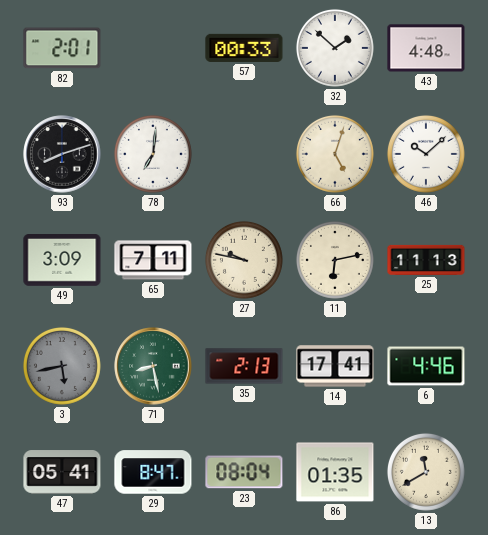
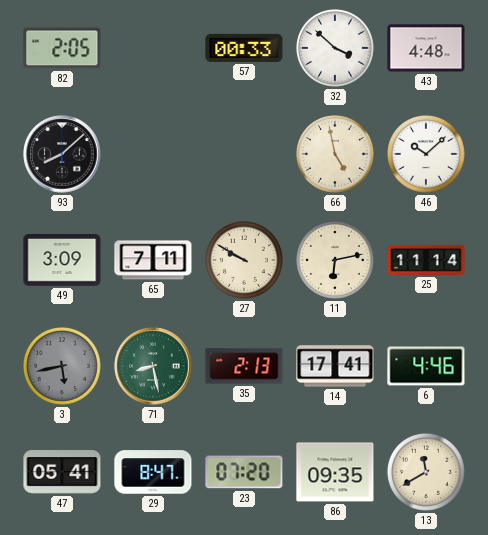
82: 2:01 -> 2:05 (62, 48)
32: 1:52 -> 3:52 (335, 48)
93: 8:12 -> 8:08 (62, 154)
78: 7:01 -> none (153, 154)
66: 5:03 -> 4:58 (335, 154)
27: 9:47 -> 9:50 (244, 260)
25: 11:13 -> 11:14 (426, 260)
23: 08:04 -> 07:20 (244, 472)
86: 01:35 -> 09:35 (335, 472)
